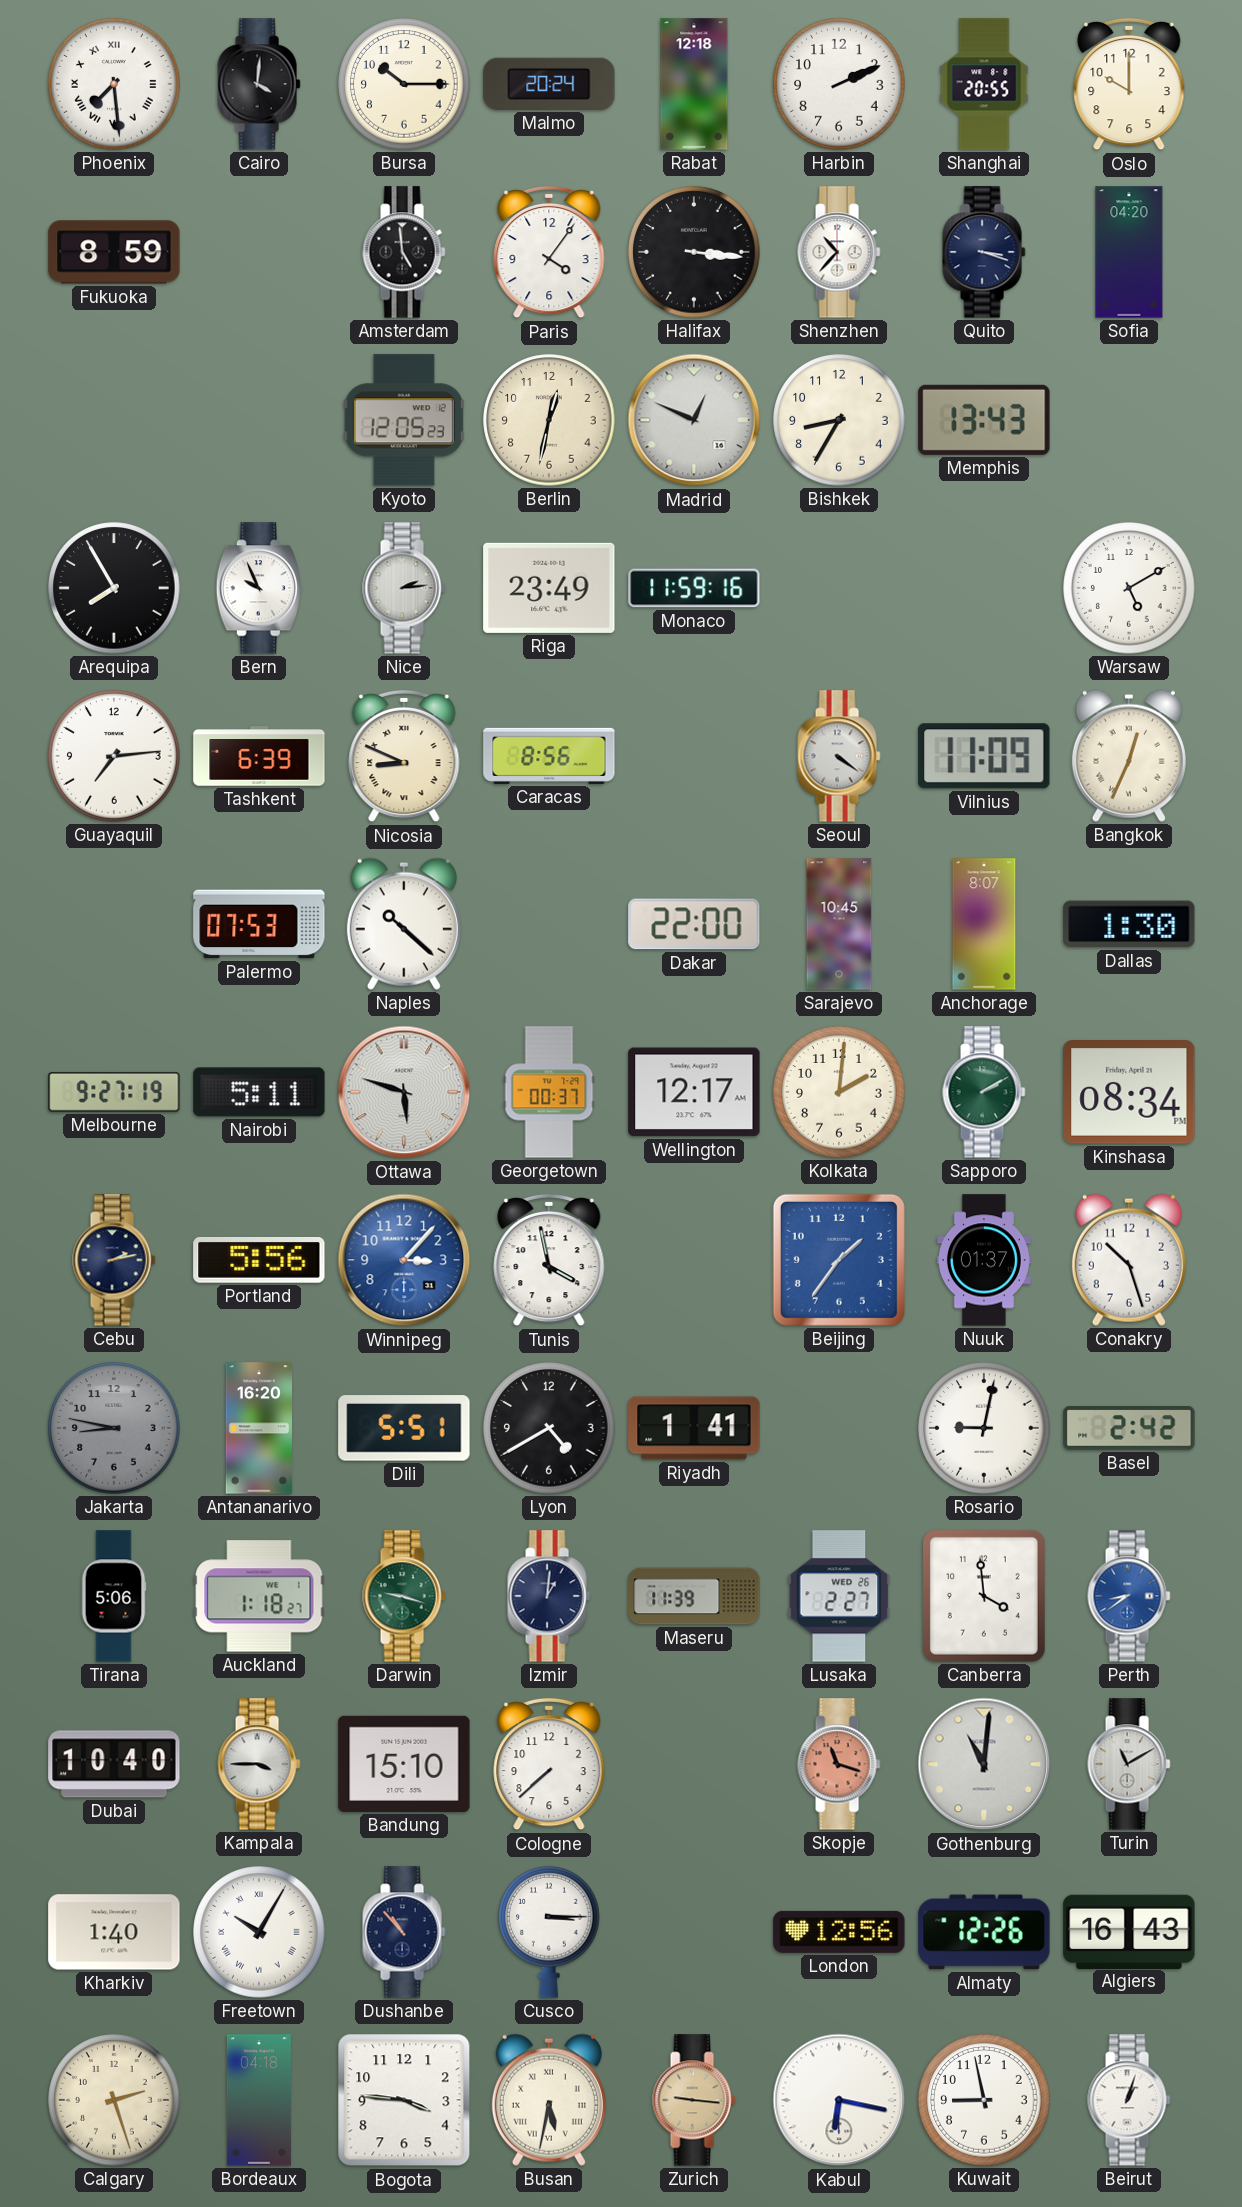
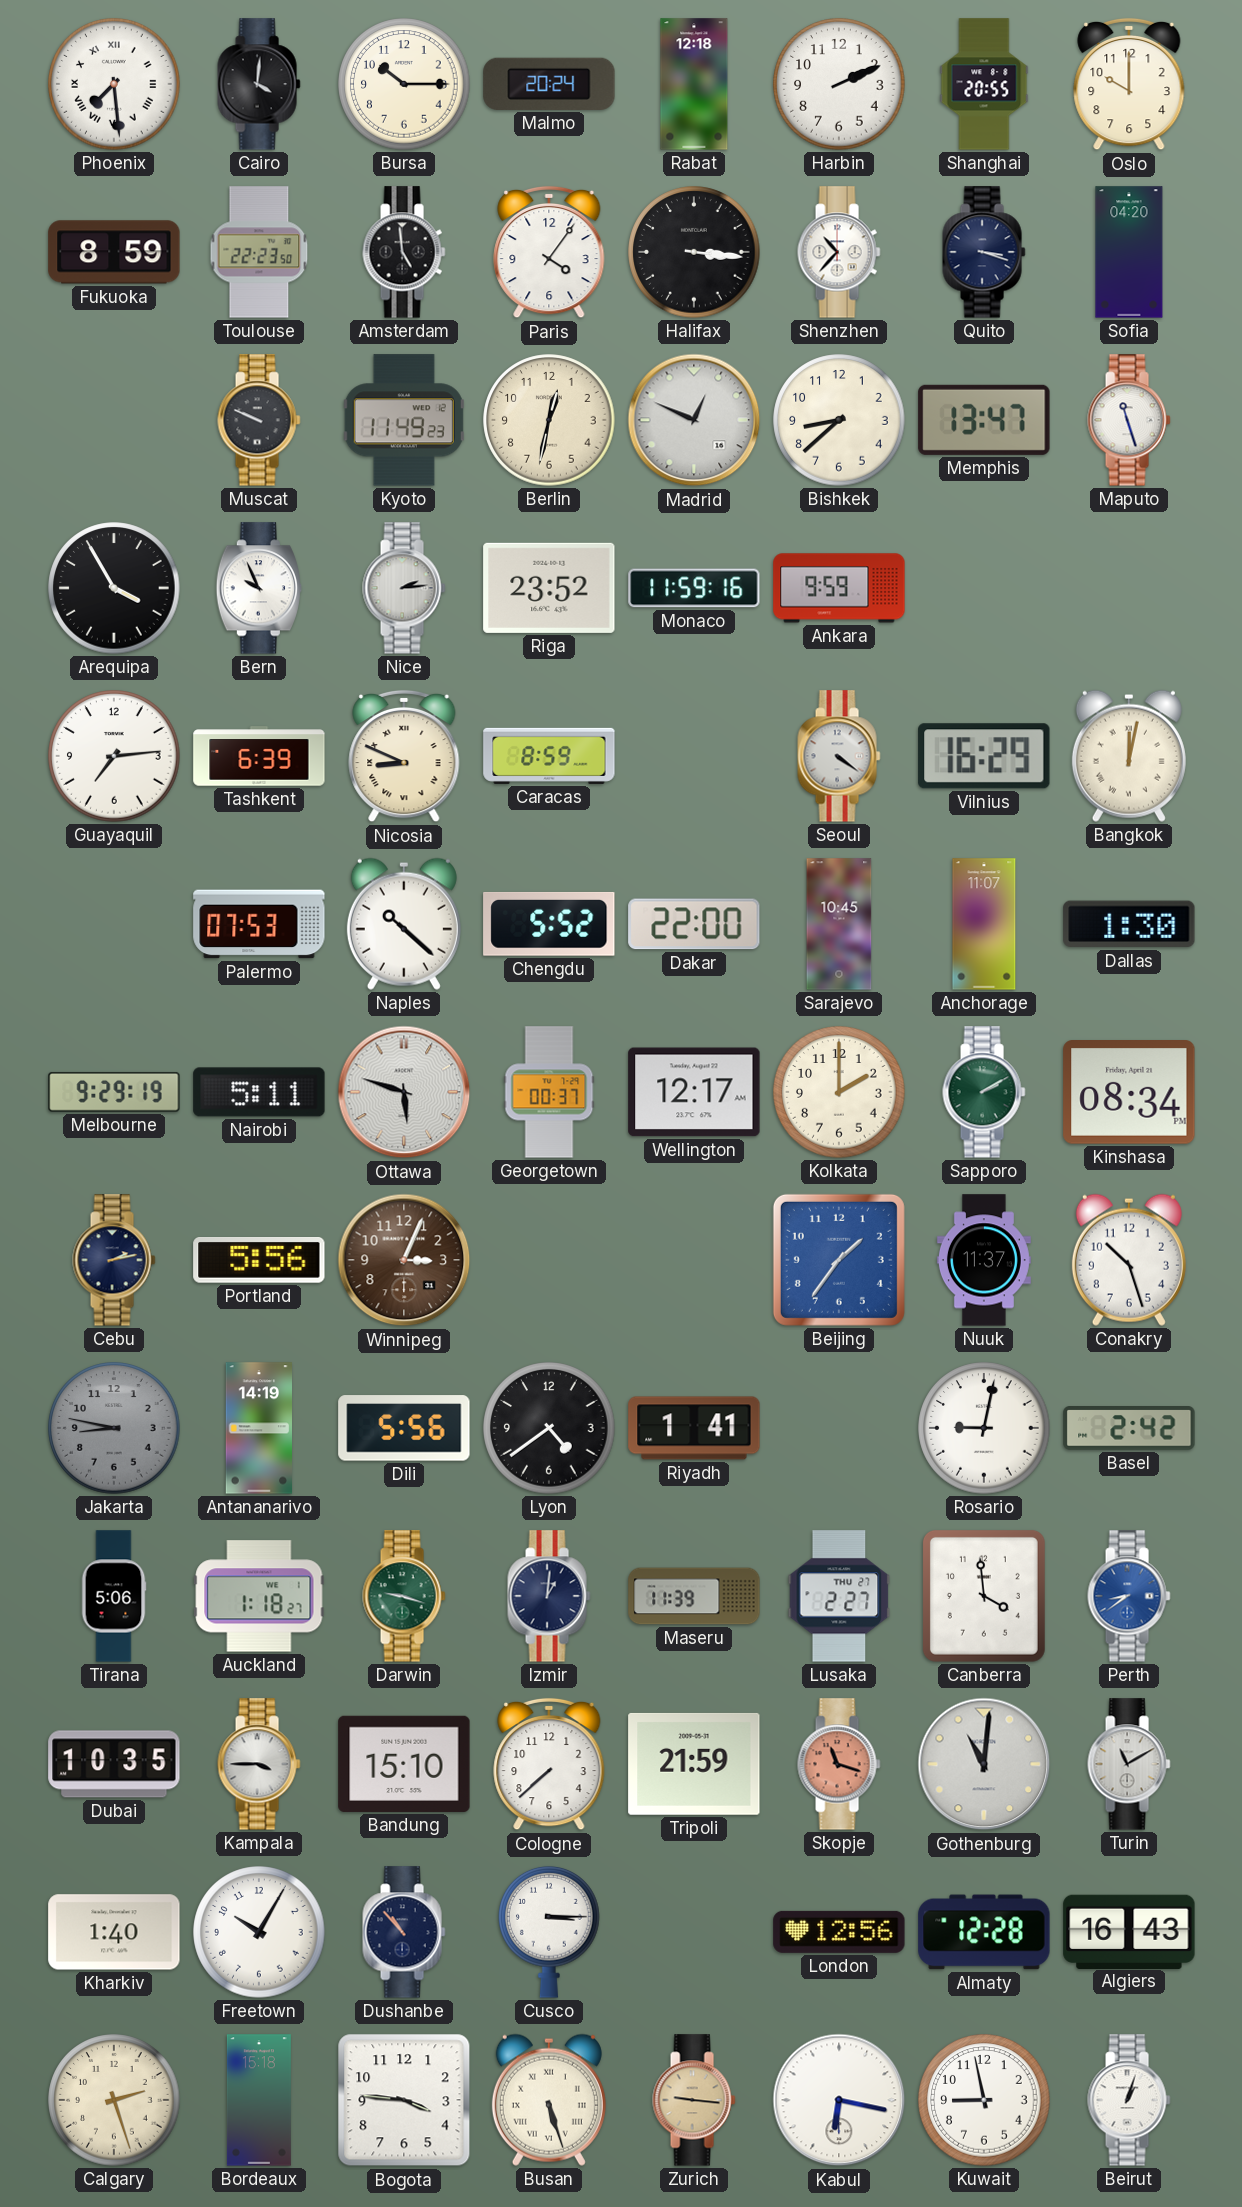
Toulouse: none -> 22:23 (259, 252)
Muscat: none -> 9:49 (259, 420)
Kyoto: 12:05 -> 11:49 (404, 420)
Bishkek: 8:35 -> 8:38 (839, 420)
Memphis: 13:43 -> 13:47 (984, 420)
Maputo: none -> 11:27 (1129, 420)
Arequipa: 7:55 -> 3:55 (114, 588)
Riga: 23:49 -> 23:52 (549, 588)
Ankara: none -> 9:59 (839, 588)
Warsaw: 5:10 -> none (1129, 588)
Caracas: 8:56 -> 8:59 (549, 756)
Vilnius: 11:09 -> 16:29 (984, 756)
Bangkok: 12:34 -> 12:02 (1129, 756)
Chengdu: none -> 5:52 (549, 924)
Anchorage: 8:07 -> 11:07 (984, 924)
Melbourne: 9:27 -> 9:29 (114, 1092)
Kolkata: 2:01 -> 2:00 (839, 1092)
Winnipeg: 3:07 -> 3:04 (404, 1260)
Winnipeg dial: blue -> brown (404, 1260)
Tunis: 3:58 -> none (549, 1260)
Nuuk: 01:37 -> 11:37 (984, 1260)
Antananarivo: 16:20 -> 14:19 (259, 1428)
Dili: 5:51 -> 5:56 (404, 1428)
Lyon: 4:40 -> 4:39 (549, 1428)
Lusaka date: WED 26 -> THU 27 (839, 1596)
Dubai: 10:40 -> 10:35 (114, 1764)
Tripoli: none -> 21:59 (694, 1764)
Freetown numerals: Roman -> Arabic (259, 1932)
Almaty: 12:26 -> 12:28 (984, 1932)
Bordeaux: 04:18 -> 15:18 (259, 2100)
Busan: 5:32 -> 5:27 (549, 2100)
